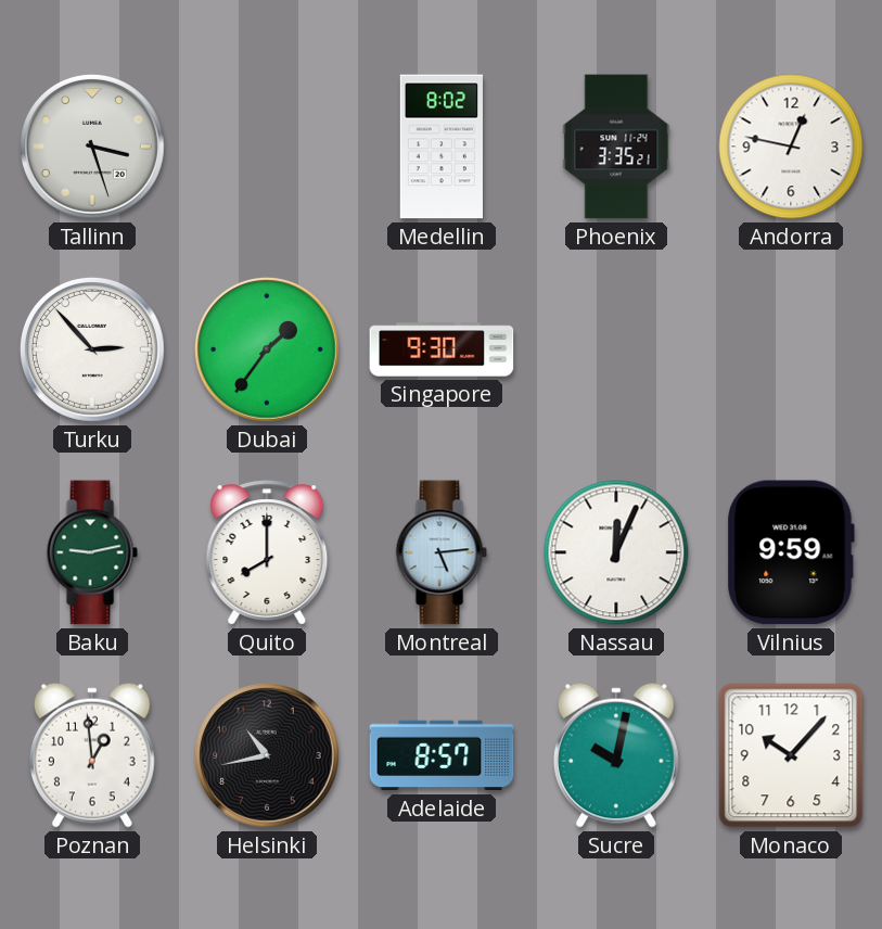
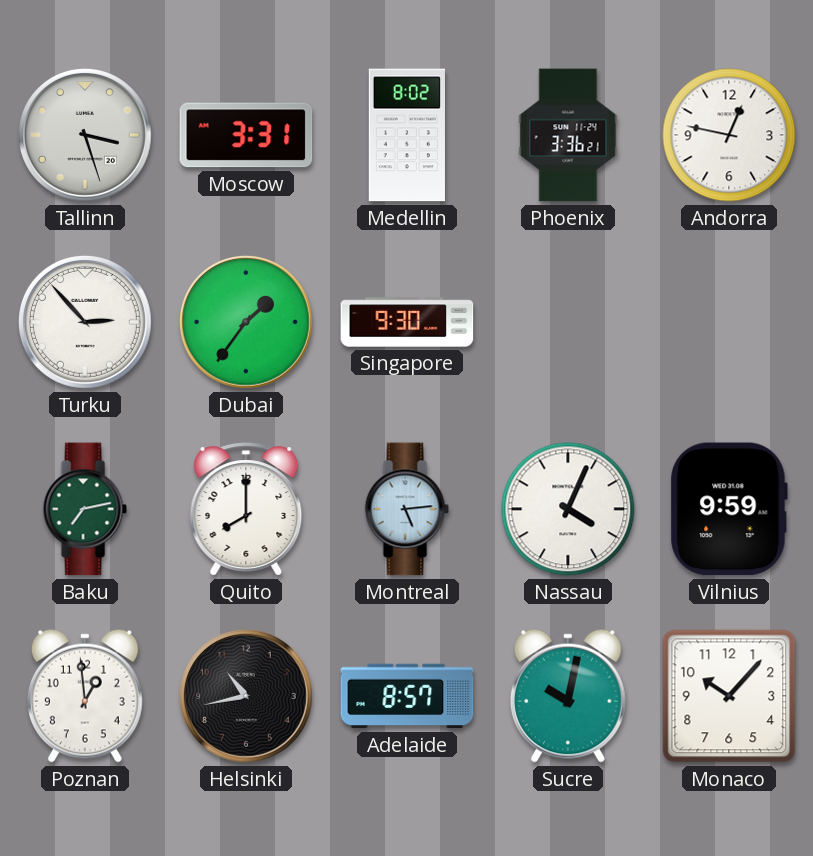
Moscow: none -> 3:31 (246, 135)
Phoenix: 3:35 -> 3:36 (568, 135)
Baku: 9:13 -> 7:13 (85, 509)
Nassau: 12:04 -> 4:04 (568, 509)
